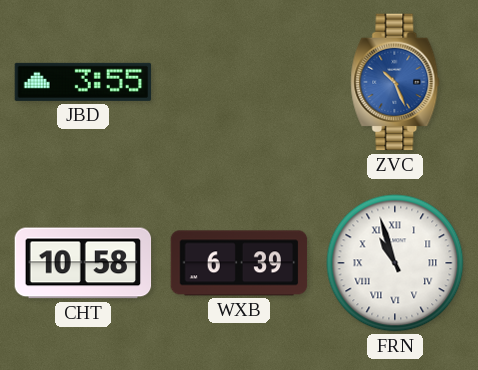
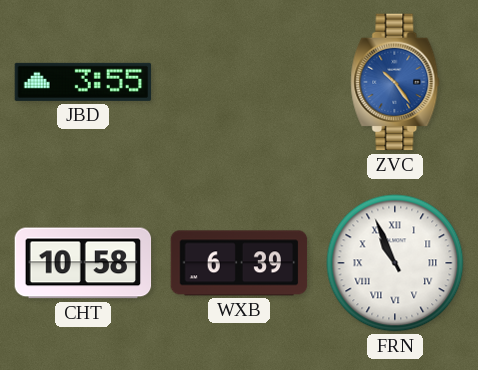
ZVC: 10:26 -> 10:24 (395, 82)
FRN: 10:57 -> 10:56 (395, 263)
